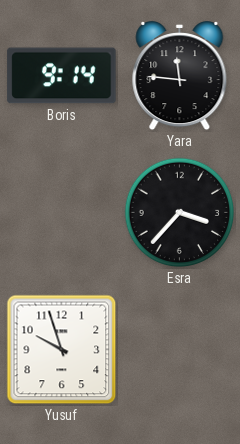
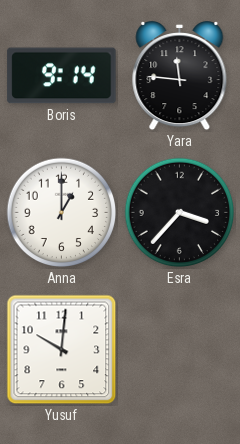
Anna: none -> 1:00 (62, 213)
Yusuf: 9:57 -> 10:01 (62, 350)
